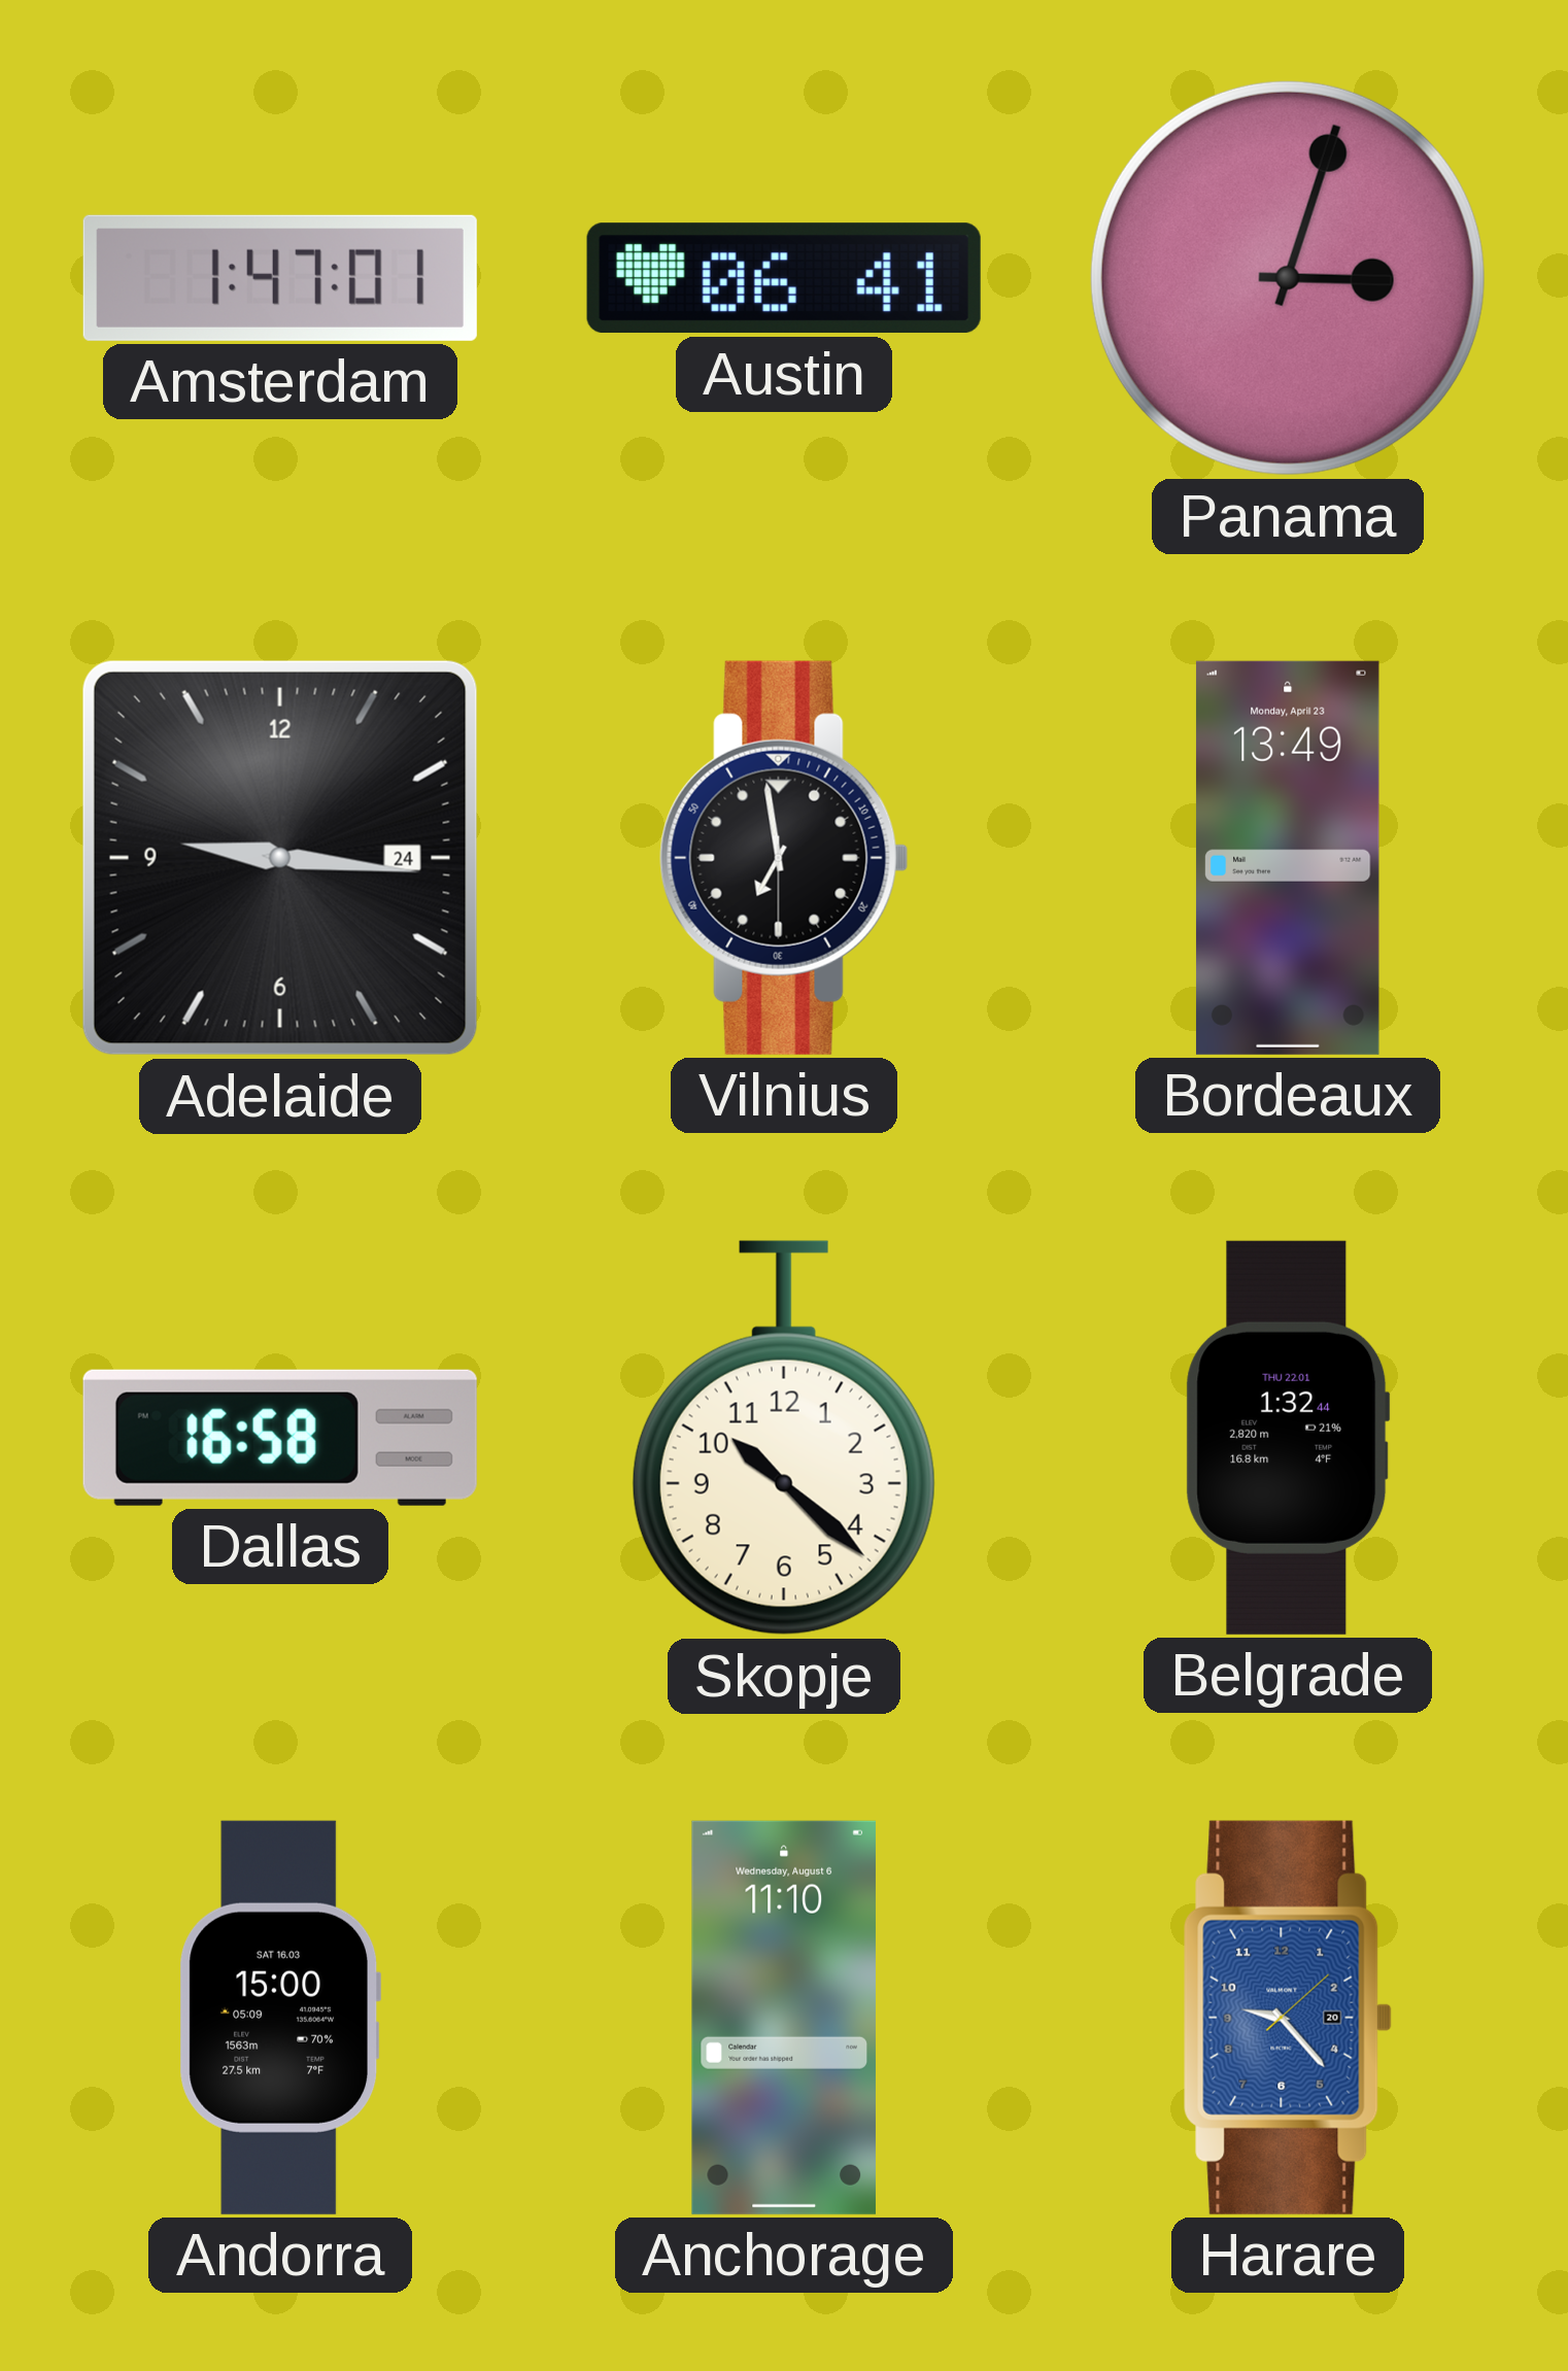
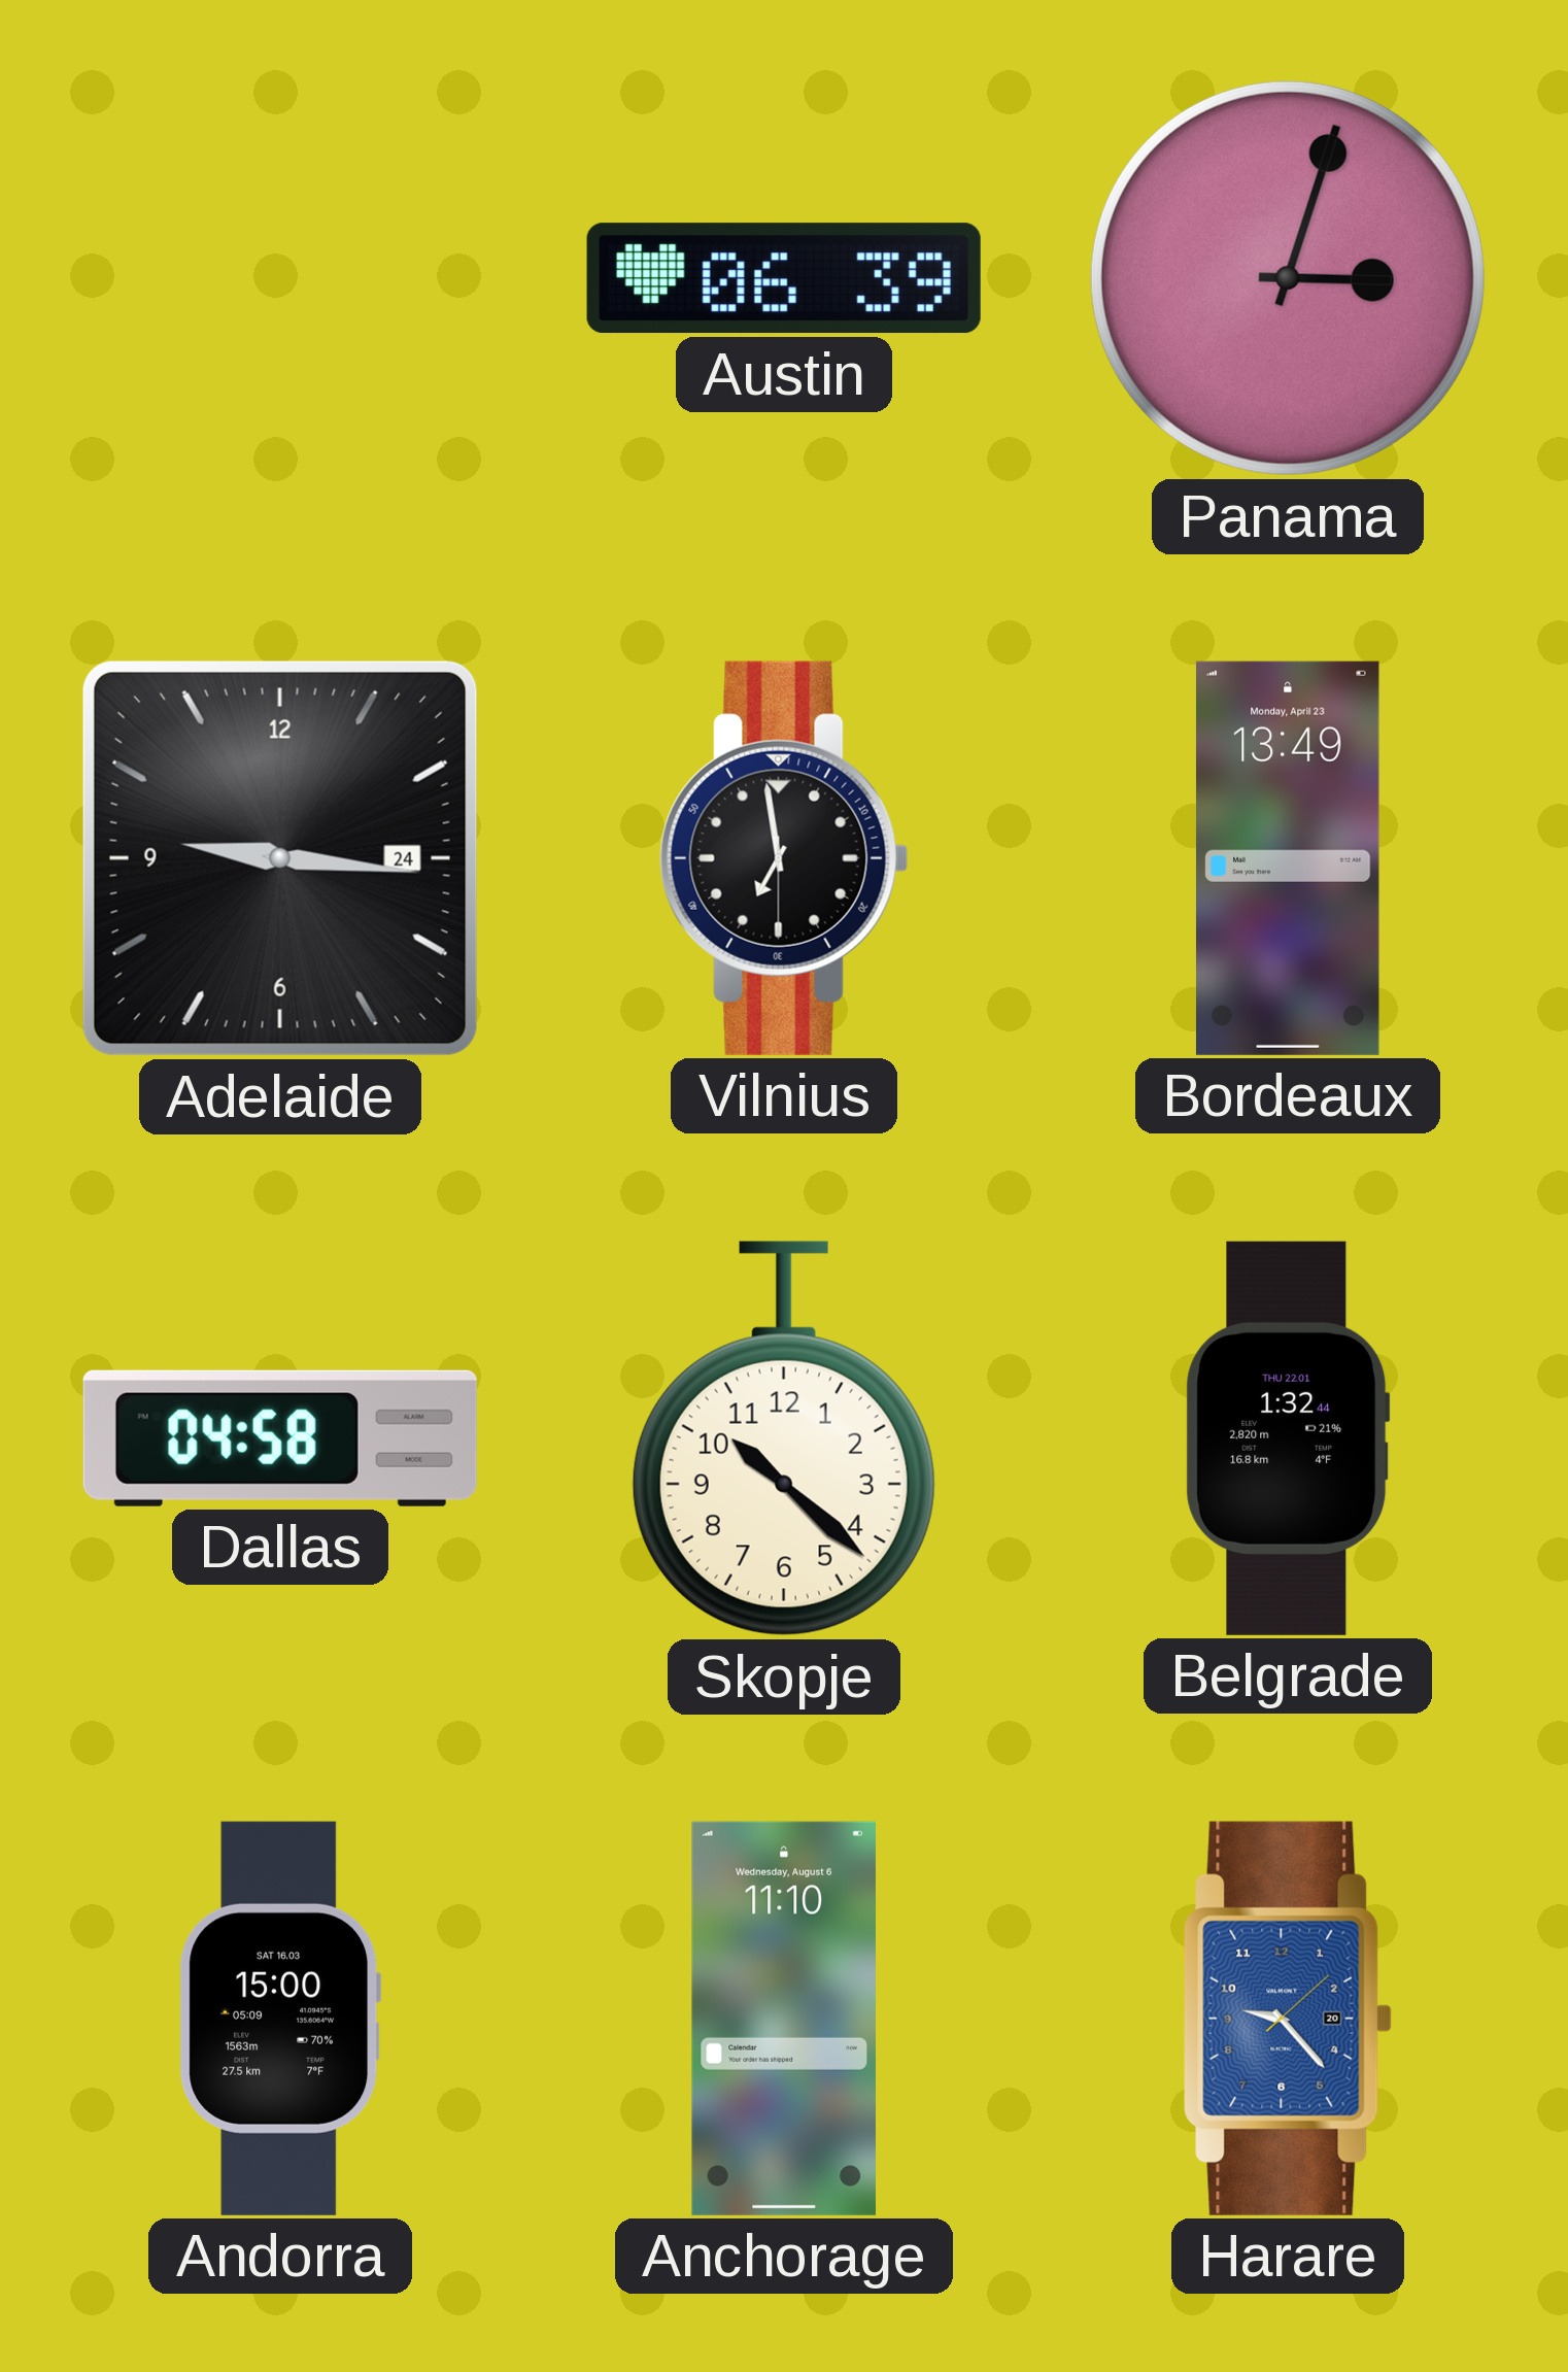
Amsterdam: 1:47 -> none (280, 278)
Austin: 06:41 -> 06:39 (784, 278)
Dallas: 16:58 -> 04:58 (280, 1438)
